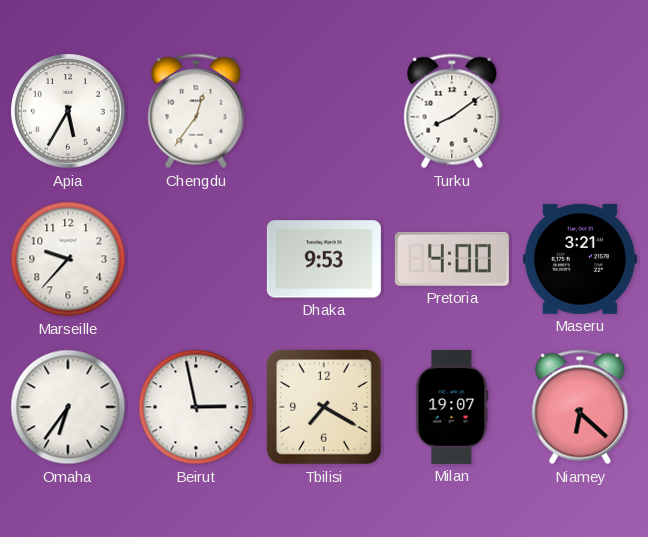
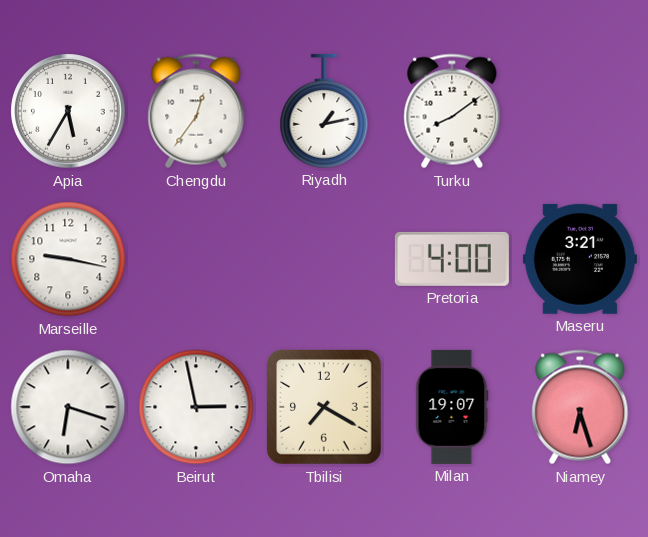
Riyadh: none -> 1:13 (324, 111)
Marseille: 9:37 -> 9:17 (68, 259)
Dhaka: 9:53 -> none (324, 259)
Omaha: 6:36 -> 6:18 (68, 407)
Niamey: 6:22 -> 6:27 (580, 407)
